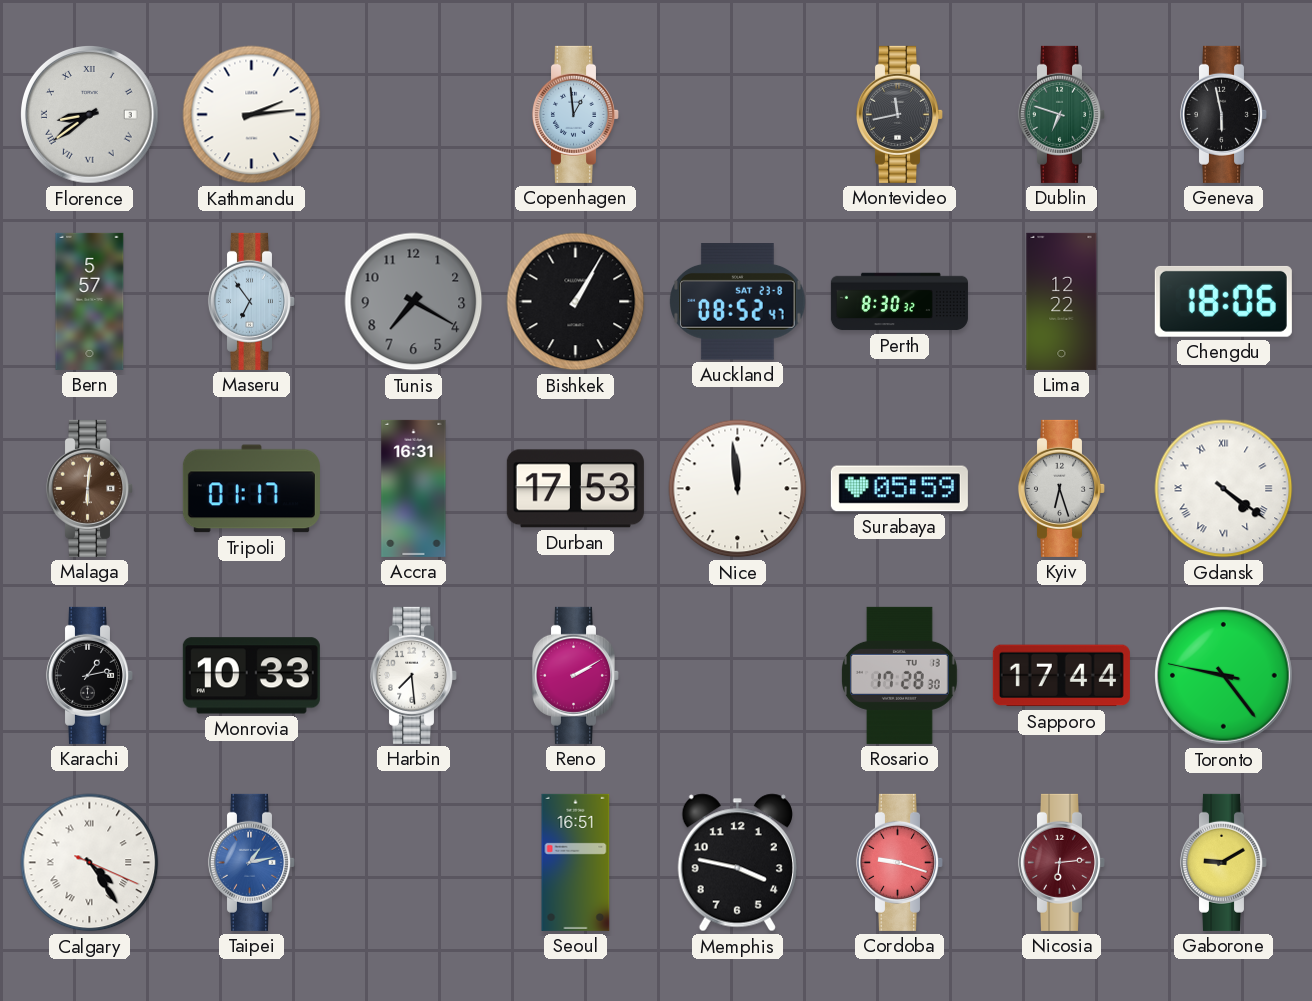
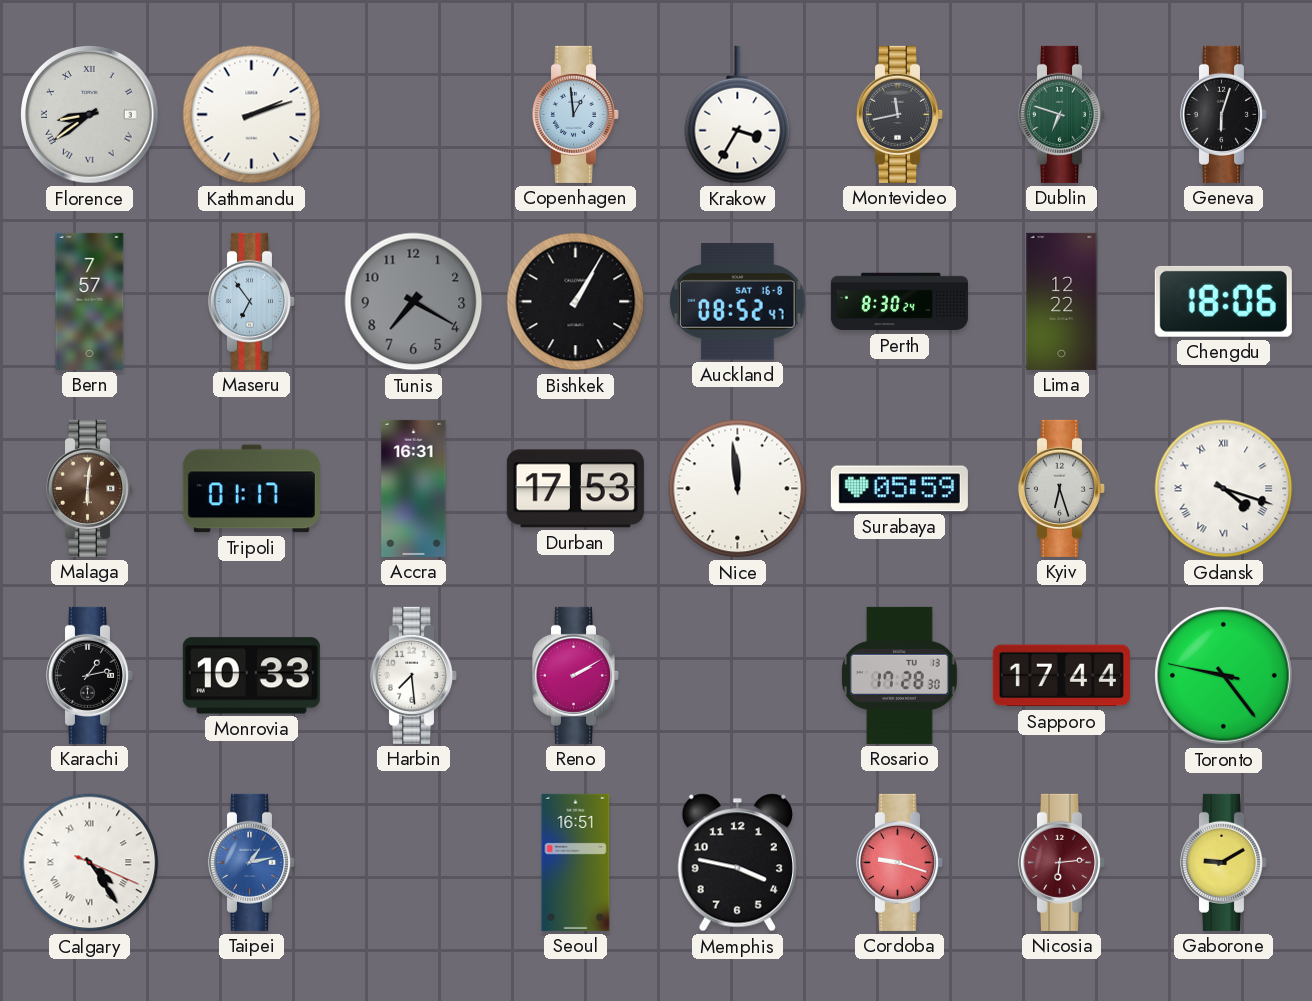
Kathmandu: 2:14 -> 2:12 (252, 115)
Krakow: none -> 3:35 (738, 115)
Geneva: 5:58 -> 6:03 (1223, 114)
Bern: 5:57 -> 7:57 (90, 301)
Auckland date: SAT 23-8 -> SAT 16-8 (738, 302)
Perth: 8:30:32 -> 8:30:24 (899, 302)
Gdansk: 4:21 -> 4:18 (1224, 489)
